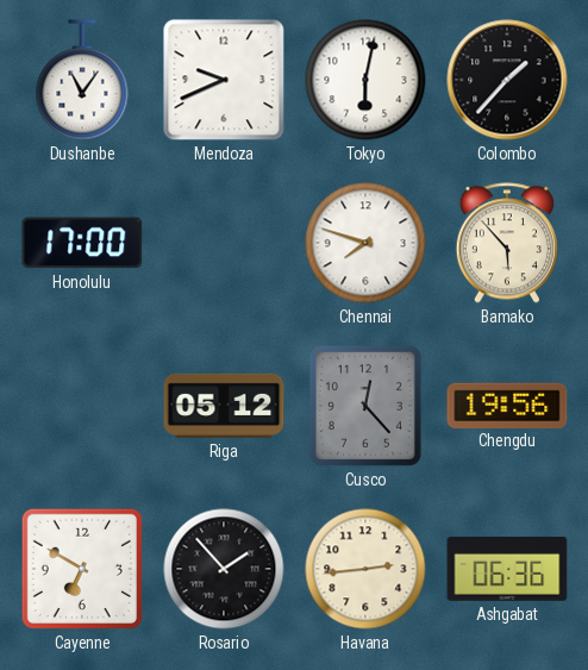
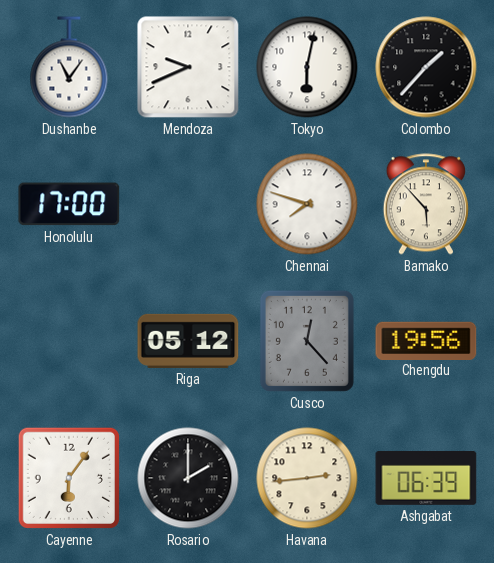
Cayenne: 6:50 -> 6:06 (69, 478)
Rosario: 1:53 -> 2:00 (188, 478)
Ashgabat: 06:36 -> 06:39 (426, 478)
